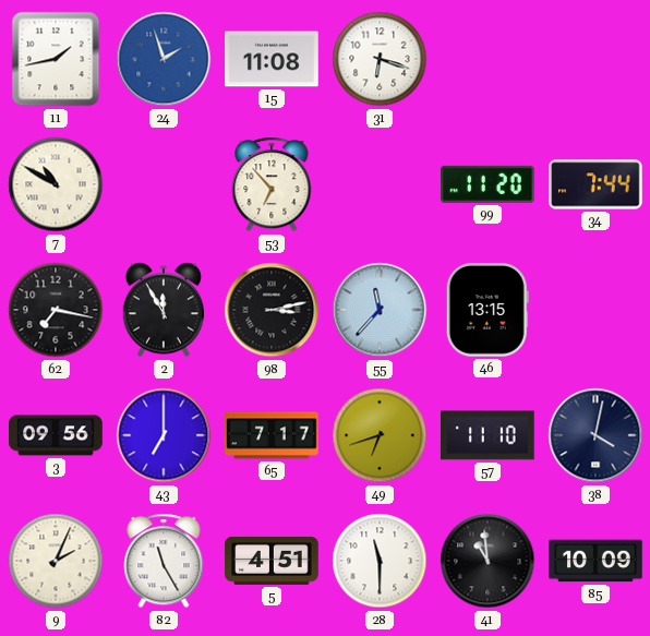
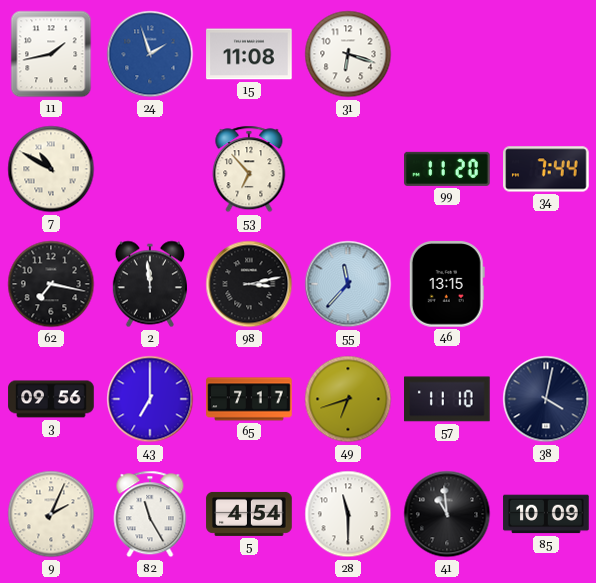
2: 11:55 -> 11:59 (150, 284)
5: 4:51 -> 4:54 (249, 514)
